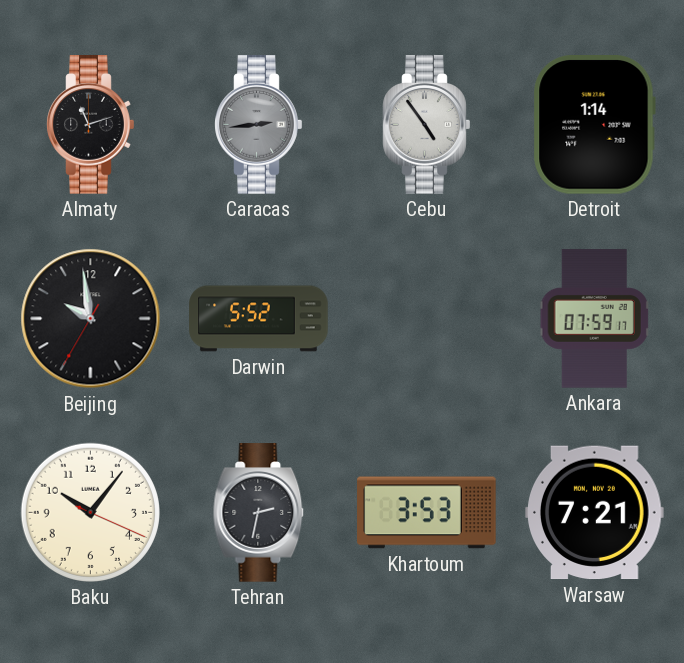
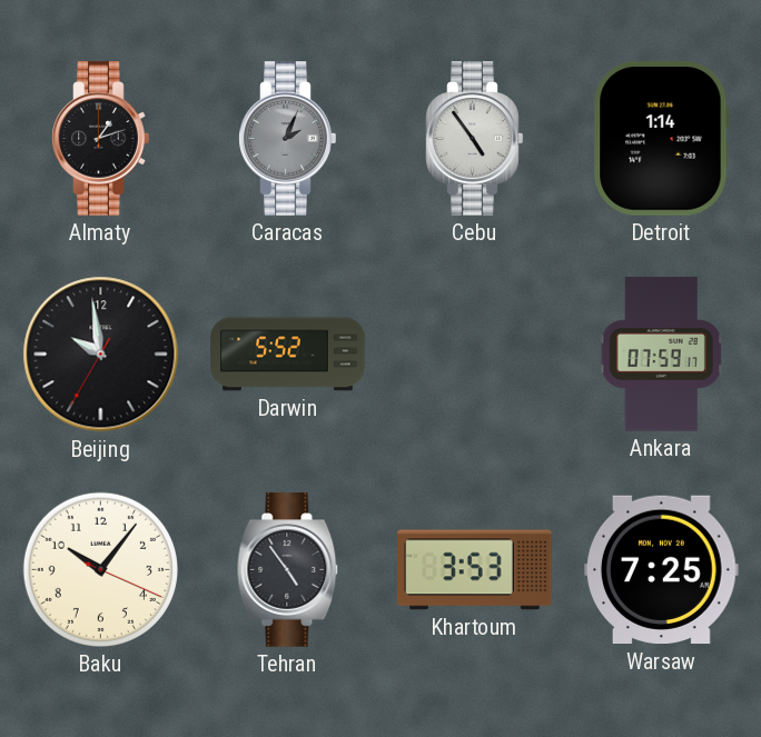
Almaty: 11:12 -> 1:12 (101, 139)
Caracas: 2:44 -> 2:04 (288, 139)
Tehran: 2:32 -> 4:54 (288, 570)
Warsaw: 7:21 -> 7:25 (662, 570)
